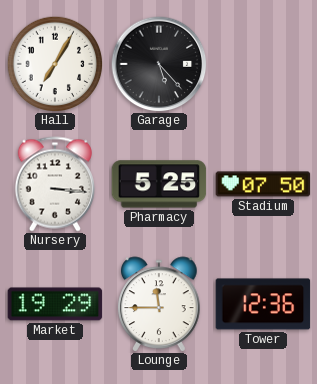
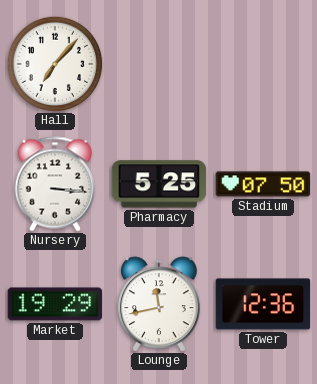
Hall: 7:05 -> 7:07 (55, 64)
Garage: 5:23 -> none (159, 64)
Lounge: 11:45 -> 11:43 (160, 304)
